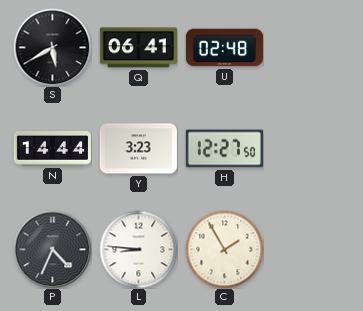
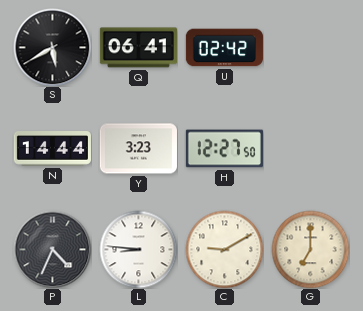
U: 02:48 -> 02:42 (224, 48)
C: 1:55 -> 9:10 (224, 249)
G: none -> 7:00 (310, 249)
